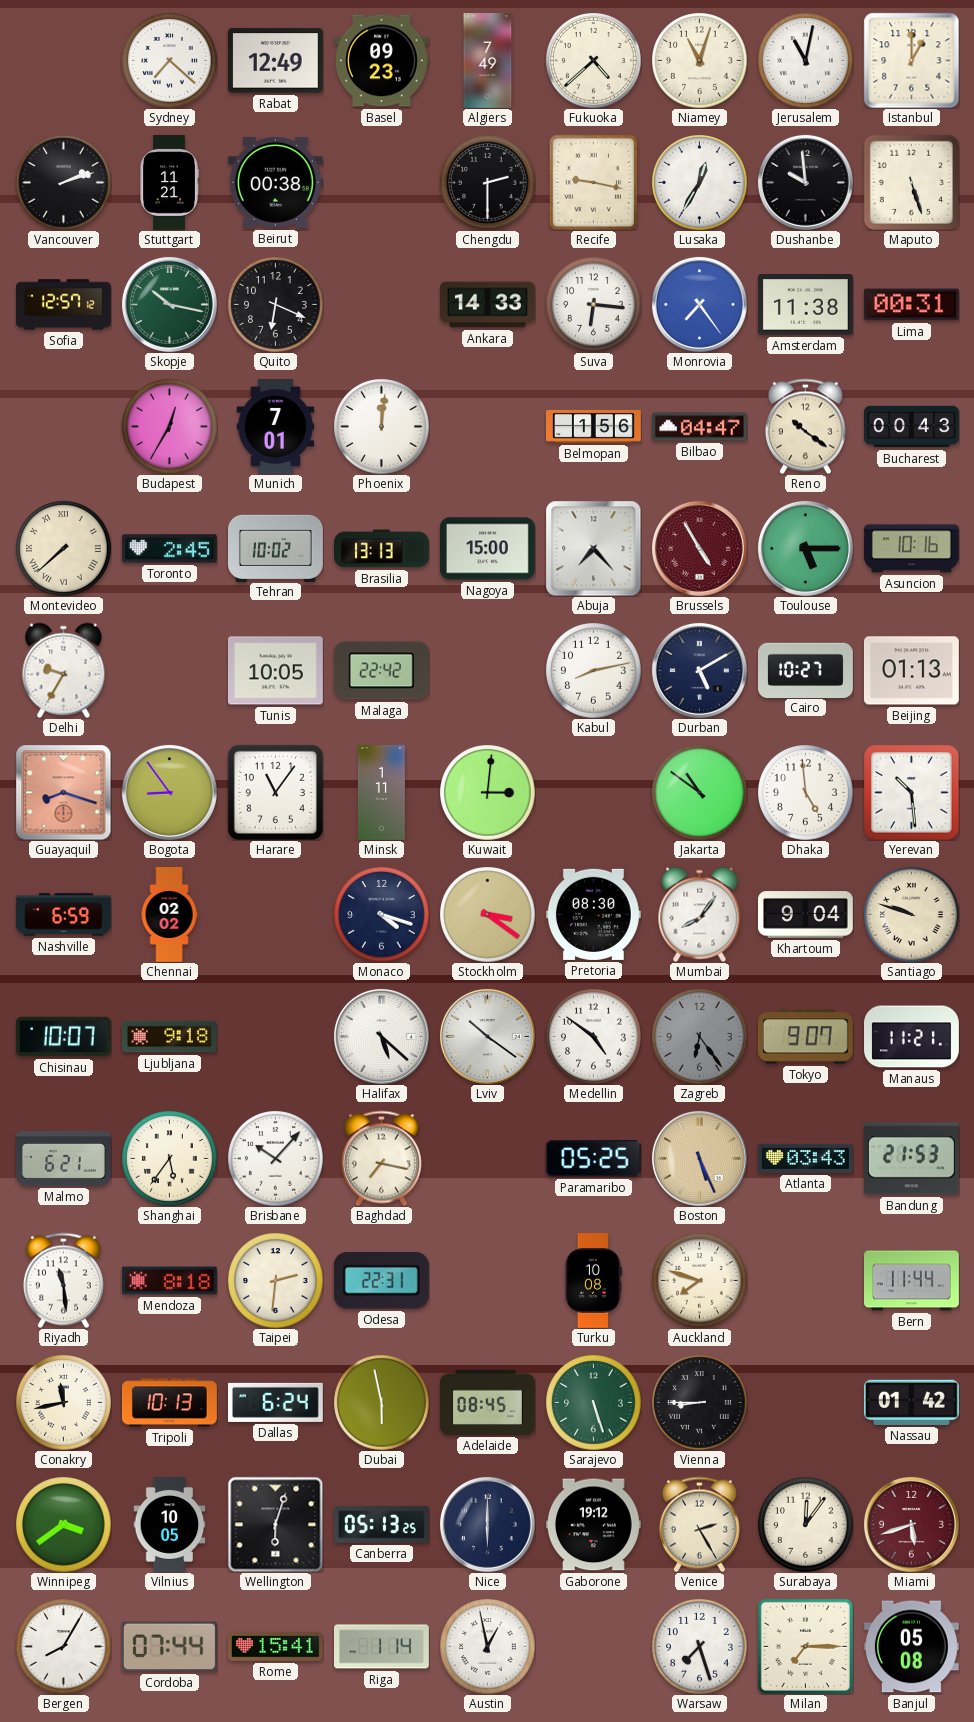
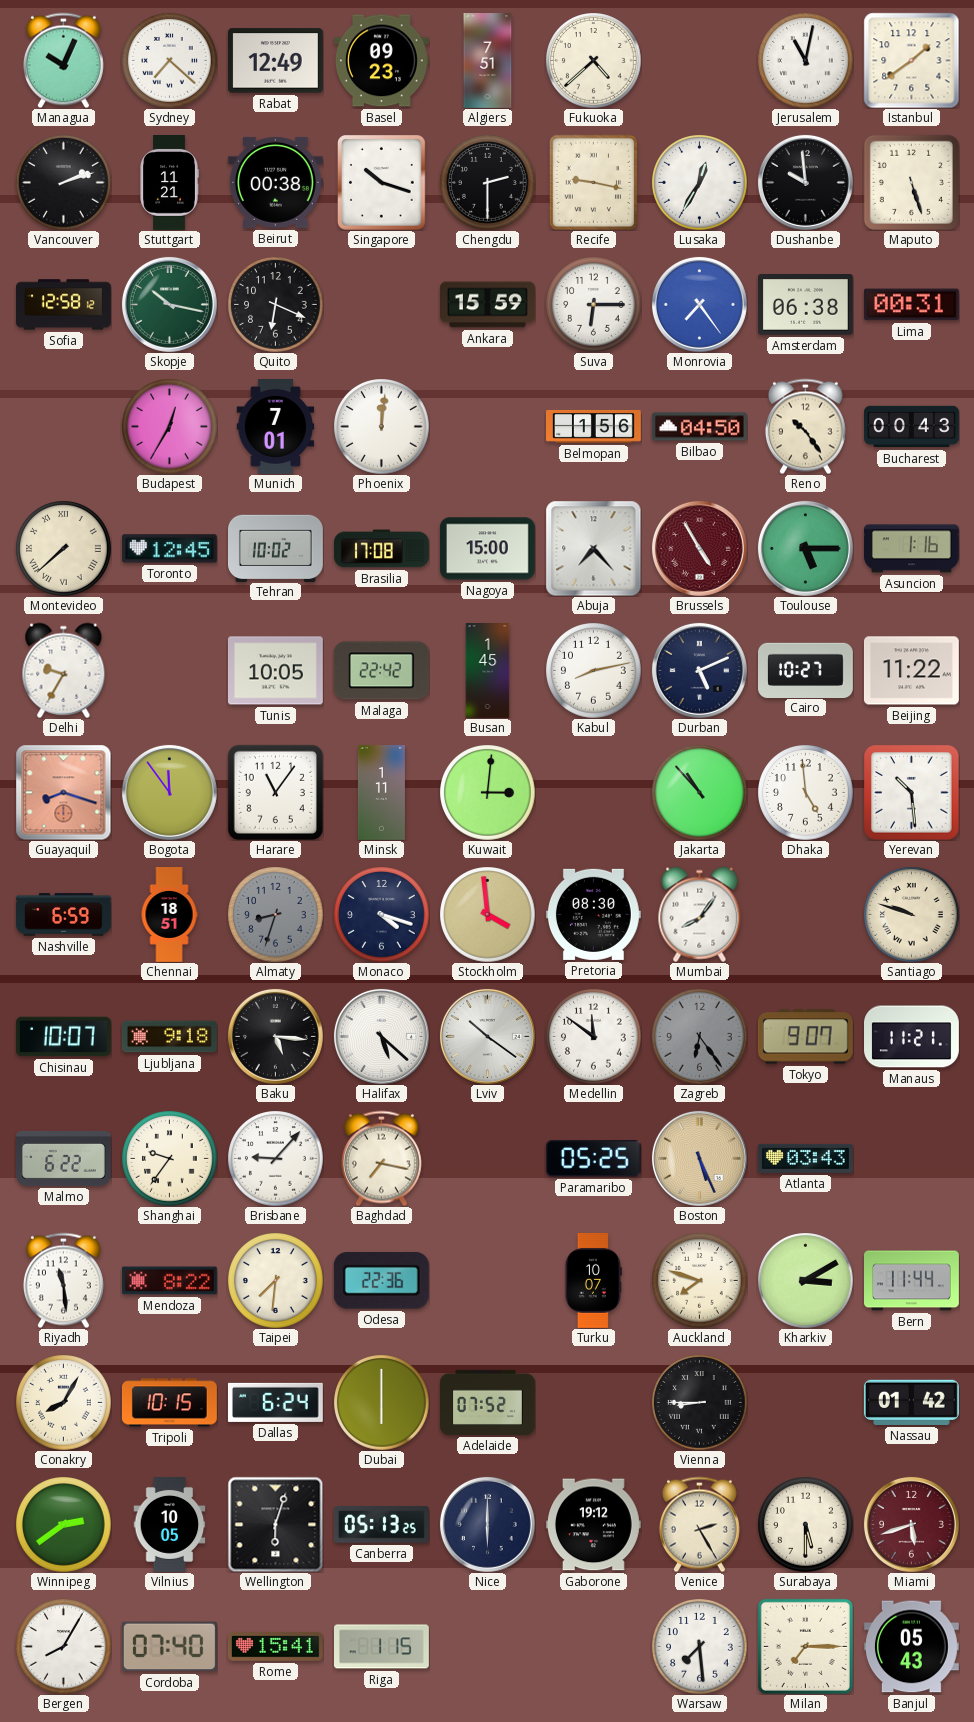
Managua: none -> 10:04 (63, 60)
Algiers: 7:49 -> 7:51 (488, 61)
Niamey: 11:03 -> none (699, 60)
Istanbul: 1:00 -> 1:39 (911, 60)
Singapore: none -> 10:18 (382, 183)
Sofia: 12:57 -> 12:58 (64, 305)
Ankara: 14:33 -> 15:59 (488, 305)
Suva: 6:16 -> 6:15 (593, 304)
Amsterdam: 11:38 -> 06:38 (805, 305)
Bilbao: 04:47 -> 04:50 (699, 427)
Reno: 10:21 -> 10:24 (805, 426)
Toronto: 2:45 -> 12:45 (169, 549)
Brasilia: 13:13 -> 17:08 (381, 549)
Asuncion: 10:16 -> 1:16 (911, 549)
Busan: none -> 1:45 (488, 671)
Durban: 5:10 -> 5:11 (699, 670)
Beijing: 01:13 -> 11:22 (911, 671)
Bogota: 8:54 -> 11:54 (169, 792)
Jakarta: 10:51 -> 10:53 (699, 792)
Chennai: 02:02 -> 18:51 (169, 915)
Almaty: none -> 8:33 (275, 914)
Stockholm: 3:21 -> 3:59 (487, 914)
Khartoum: 9:04 -> none (805, 915)
Baku: none -> 5:16 (275, 1036)
Medellin: 4:51 -> 11:51 (593, 1036)
Malmo: 6:21 -> 6:22 (64, 1158)
Shanghai: 5:36 -> 9:36 (169, 1158)
Brisbane: 10:07 -> 9:07 (275, 1158)
Bandung: 21:53 -> none (911, 1159)
Mendoza: 8:18 -> 8:22 (169, 1281)
Taipei: 2:31 -> 7:31 (275, 1280)
Odesa: 22:31 -> 22:36 (381, 1281)
Turku: 10:08 -> 10:07 (593, 1280)
Kharkiv: none -> 3:10 (805, 1280)
Conakry: 11:43 -> 8:05 (63, 1402)
Tripoli: 10:13 -> 10:15 (169, 1403)
Dubai: 5:58 -> 6:00 (381, 1402)
Adelaide: 08:45 -> 07:52 (488, 1402)
Sarajevo: 5:27 -> none (593, 1402)
Winnipeg: 3:39 -> 2:39 (63, 1524)
Surabaya: 12:06 -> 5:30 (805, 1524)
Cordoba: 07:44 -> 07:40 (169, 1647)
Riga: 1:14 -> 1:15 (382, 1647)
Austin: 12:58 -> none (487, 1646)
Warsaw: 7:27 -> 7:29 (699, 1646)
Banjul: 05:08 -> 05:43 (911, 1647)
